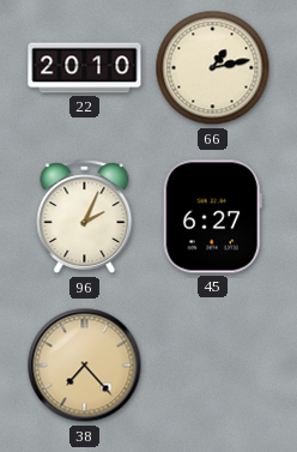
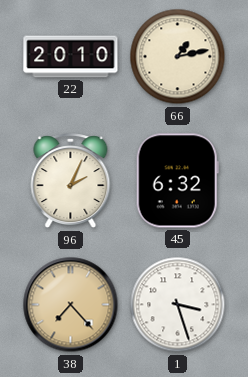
45: 6:27 -> 6:32 (177, 181)
1: none -> 3:27 (178, 305)
